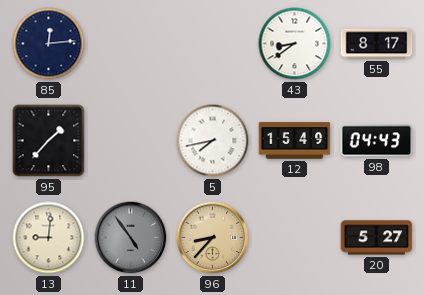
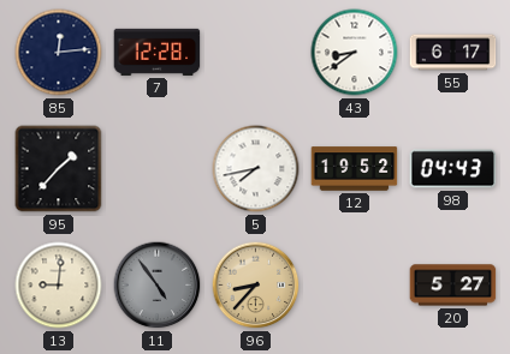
7: none -> 12:28 (158, 52)
55: 8:17 -> 6:17 (453, 53)
12: 15:49 -> 19:52 (355, 169)
